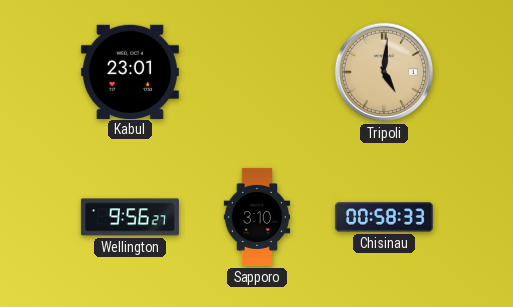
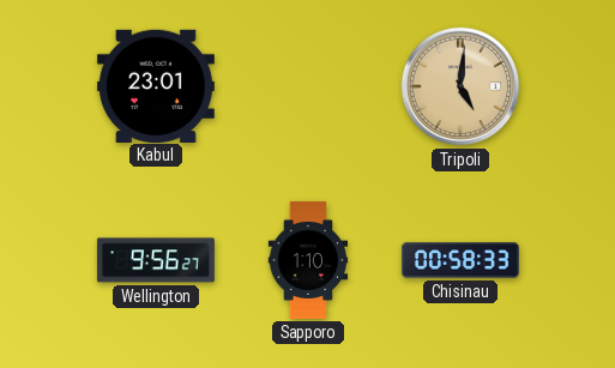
Sapporo: 3:10 -> 1:10 (308, 260)
